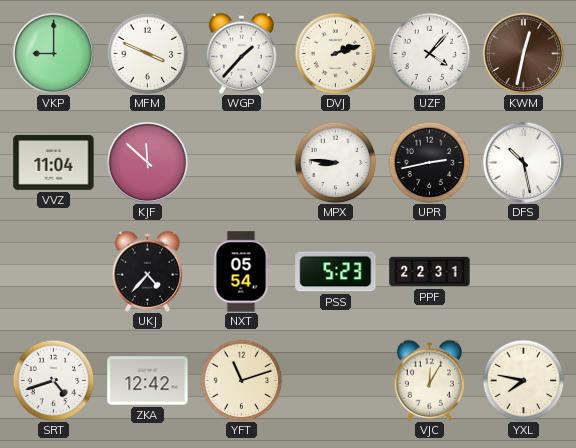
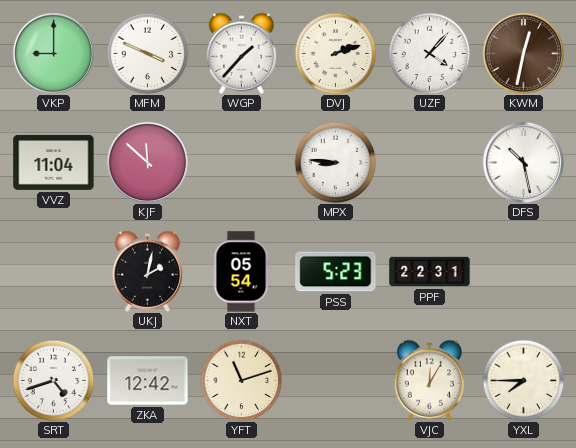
UPR: 2:43 -> none (429, 162)
UKJ: 4:37 -> 2:02 (148, 271)
YXL: 7:47 -> 7:45 (523, 380)
